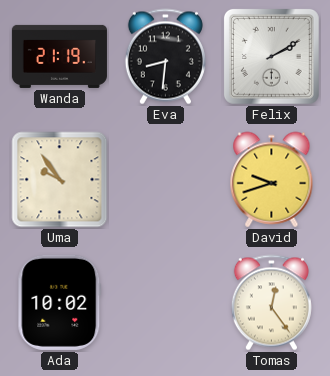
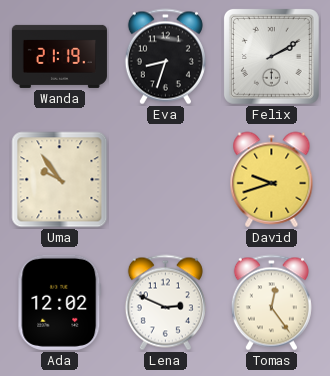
Eva: 8:31 -> 8:33 (165, 57)
Ada: 10:02 -> 12:02 (60, 302)
Lena: none -> 2:49 (165, 303)
